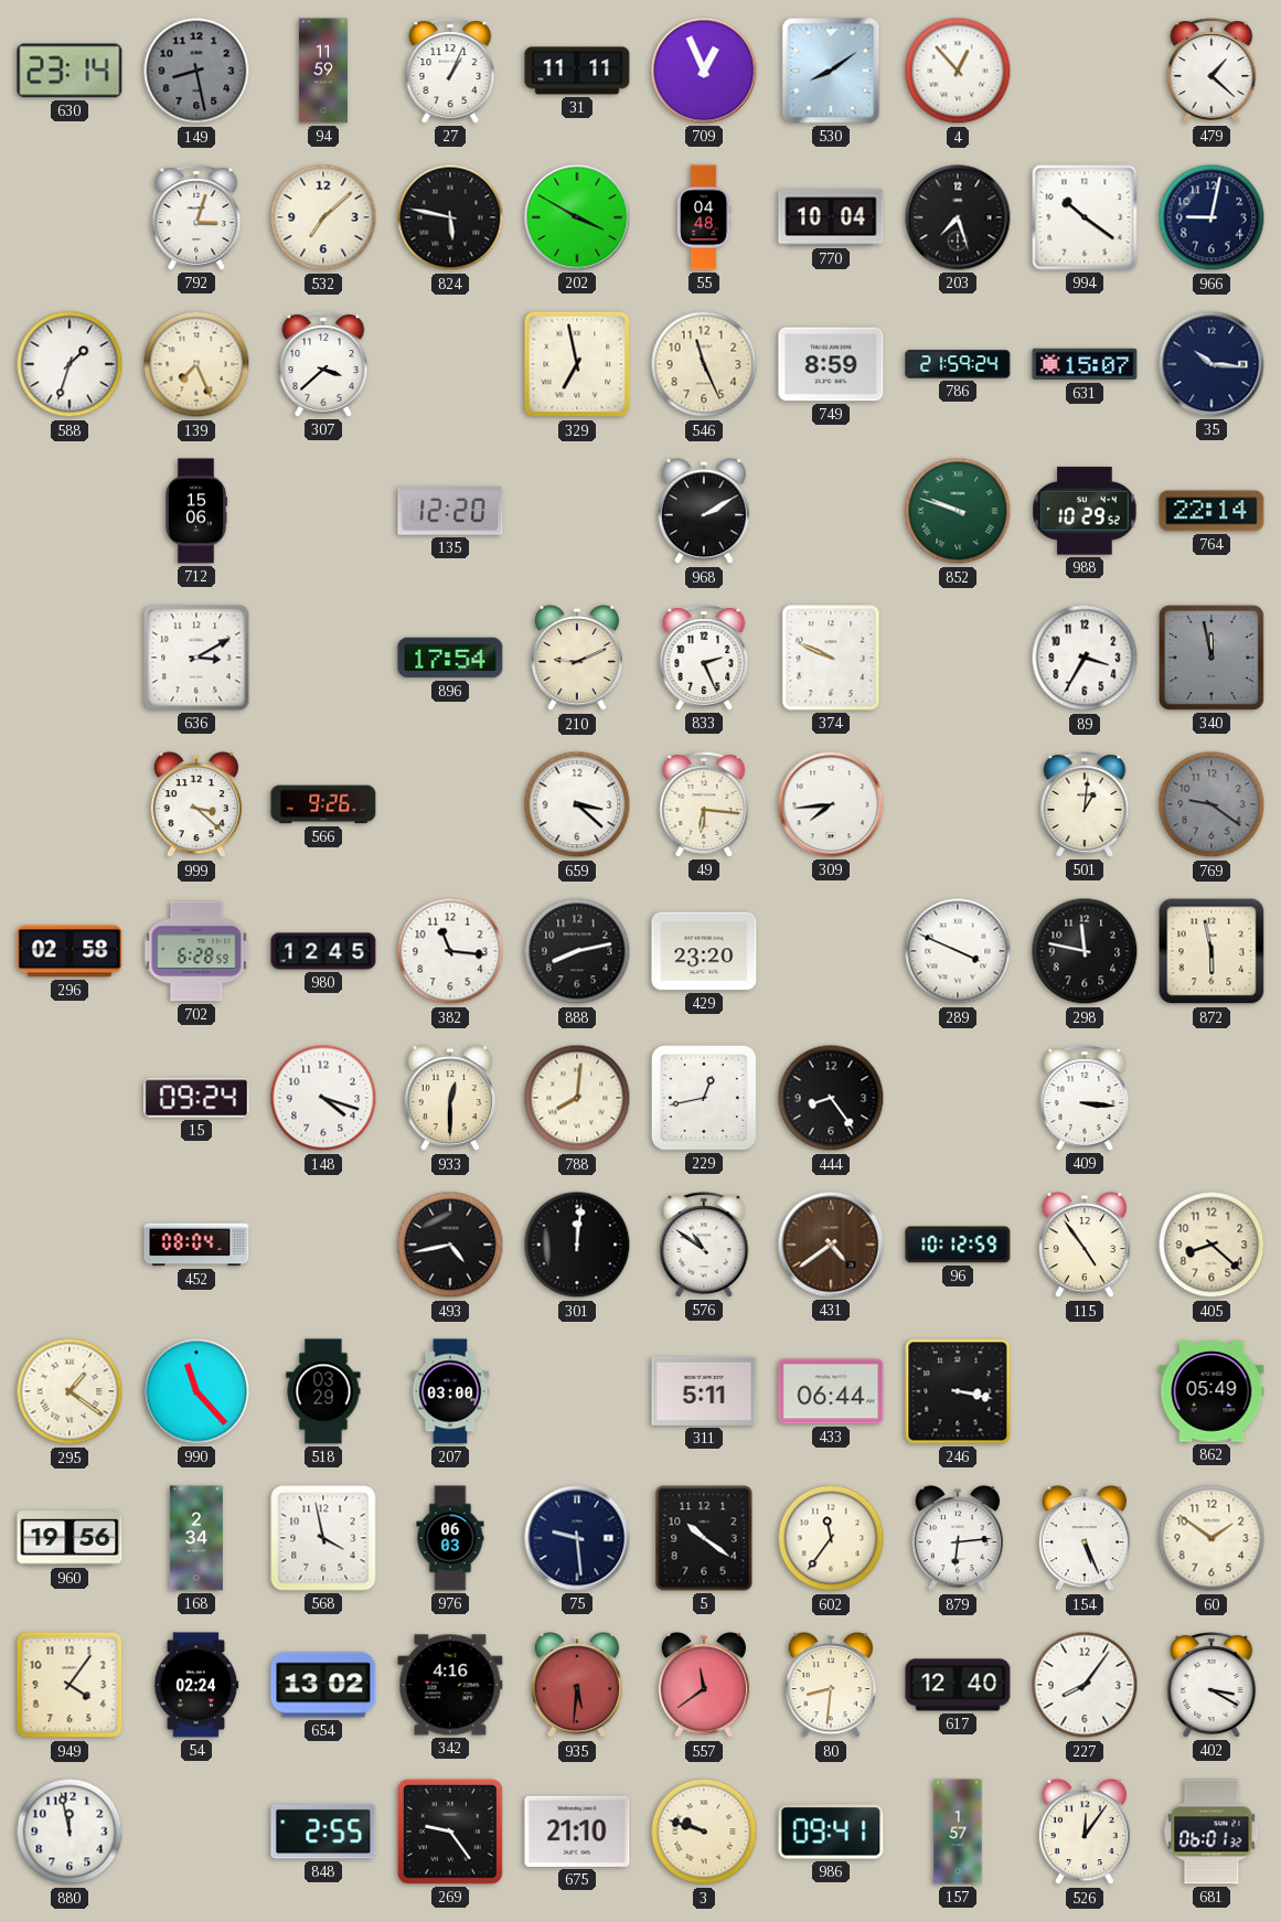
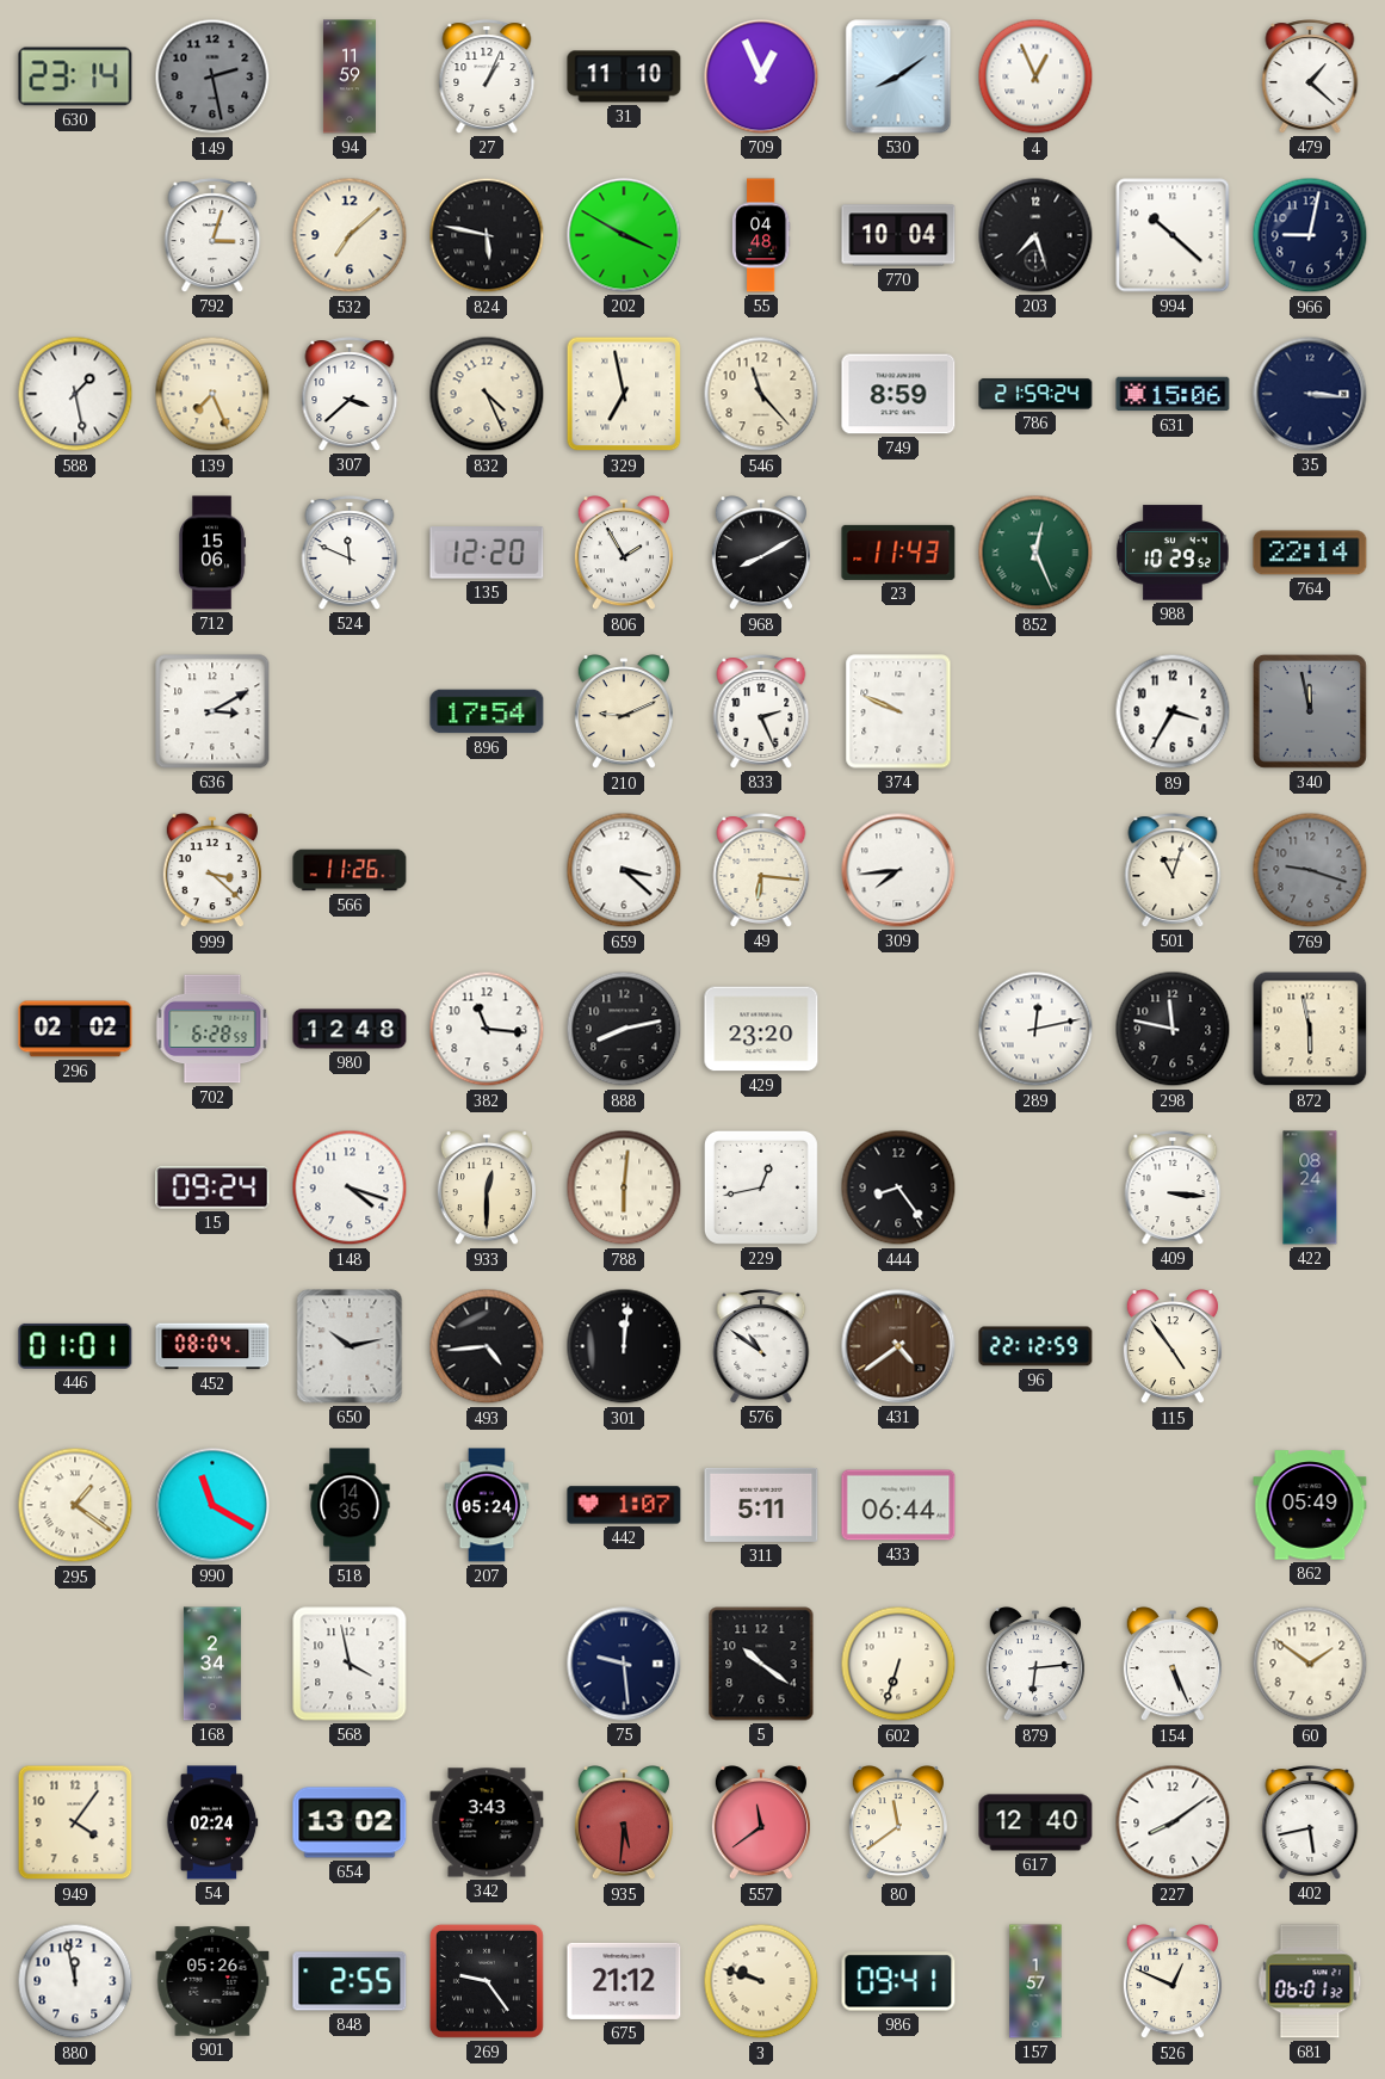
149: 8:28 -> 2:28 (212, 76)
31: 11:11 -> 11:10 (624, 76)
4: 12:53 -> 12:56 (1035, 76)
994: 10:21 -> 10:22 (1173, 235)
588: 1:33 -> 1:28 (75, 394)
832: none -> 4:26 (487, 394)
546: 11:26 -> 11:23 (761, 394)
631: 15:07 -> 15:06 (1173, 394)
35: 10:16 -> 3:16 (1310, 394)
524: none -> 11:49 (350, 553)
806: none -> 1:55 (624, 554)
968: 2:10 -> 8:10 (761, 554)
23: none -> 11:43 (898, 553)
852: 9:48 -> 12:26 (1035, 553)
566: 9:26 -> 11:26 (350, 870)
501: 1:01 -> 11:03 (1173, 870)
769: 9:21 -> 9:18 (1310, 870)
296: 02:58 -> 02:02 (75, 1029)
980: 12:45 -> 12:48 (350, 1029)
289: 3:49 -> 12:13 (1035, 1029)
788: 8:01 -> 6:01 (624, 1187)
422: none -> 08:24 (1310, 1187)
446: none -> 01:01 (75, 1346)
650: none -> 10:13 (350, 1346)
493: 4:43 -> 4:44 (487, 1346)
96: 10:12 -> 22:12 (1035, 1346)
405: 8:22 -> none (1211, 1245)
990: 11:23 -> 11:20 (212, 1505)
518: 03:29 -> 14:35 (350, 1505)
207: 03:00 -> 05:24 (487, 1505)
442: none -> 1:07 (624, 1505)
246: 3:17 -> none (958, 1391)
960: 19:56 -> none (70, 1538)
976: 06:03 -> none (450, 1538)
602: 11:36 -> 6:33 (898, 1664)
342: 4:16 -> 3:43 (487, 1822)
80: 8:31 -> 11:39 (898, 1824)
227: 8:06 -> 8:09 (1173, 1822)
402: 3:20 -> 5:43 (1310, 1822)
901: none -> 05:26 (212, 1981)
675: 21:10 -> 21:12 (624, 1981)
526: 12:06 -> 12:49 (1173, 1982)
